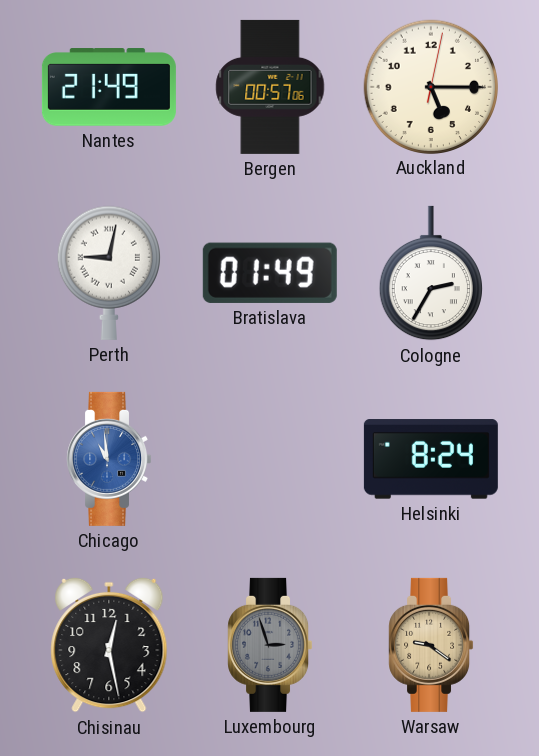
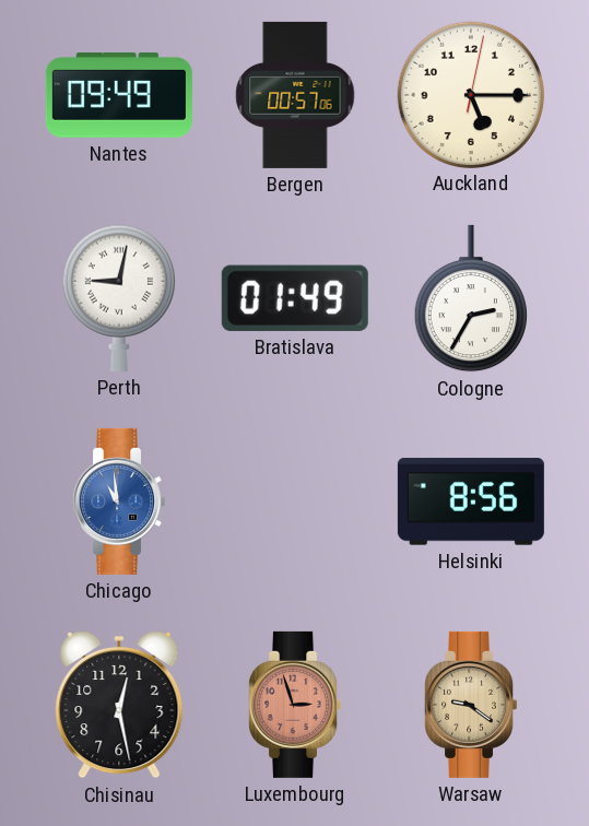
Nantes: 21:49 -> 09:49 (119, 95)
Helsinki: 8:24 -> 8:56 (471, 501)
Luxembourg dial: grey -> salmon (295, 705)
